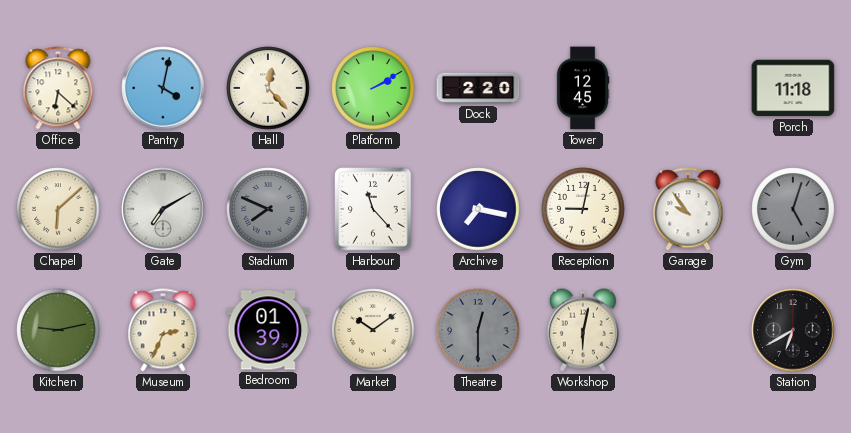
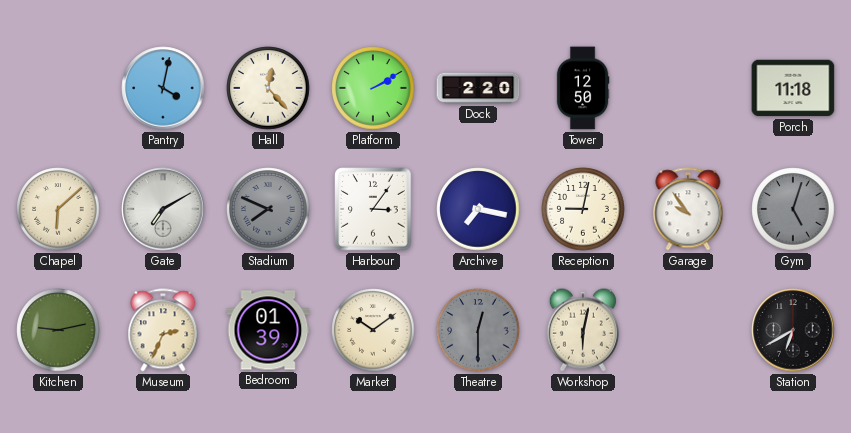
Office: 6:22 -> none (58, 88)
Tower: 12:45 -> 12:50 (583, 88)
Harbour: 11:23 -> 3:06 (373, 209)
